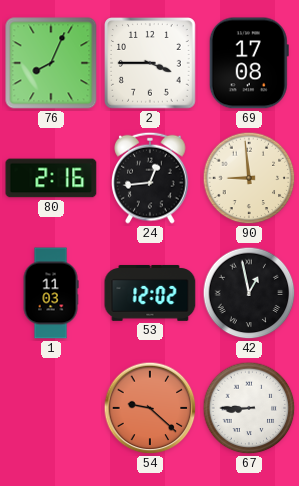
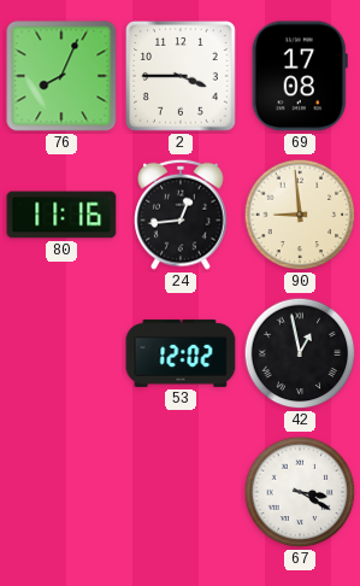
80: 2:16 -> 11:16 (61, 215)
1: 11:03 -> none (51, 293)
54: 9:22 -> none (150, 408)
67: 8:45 -> 3:20 (300, 492)
